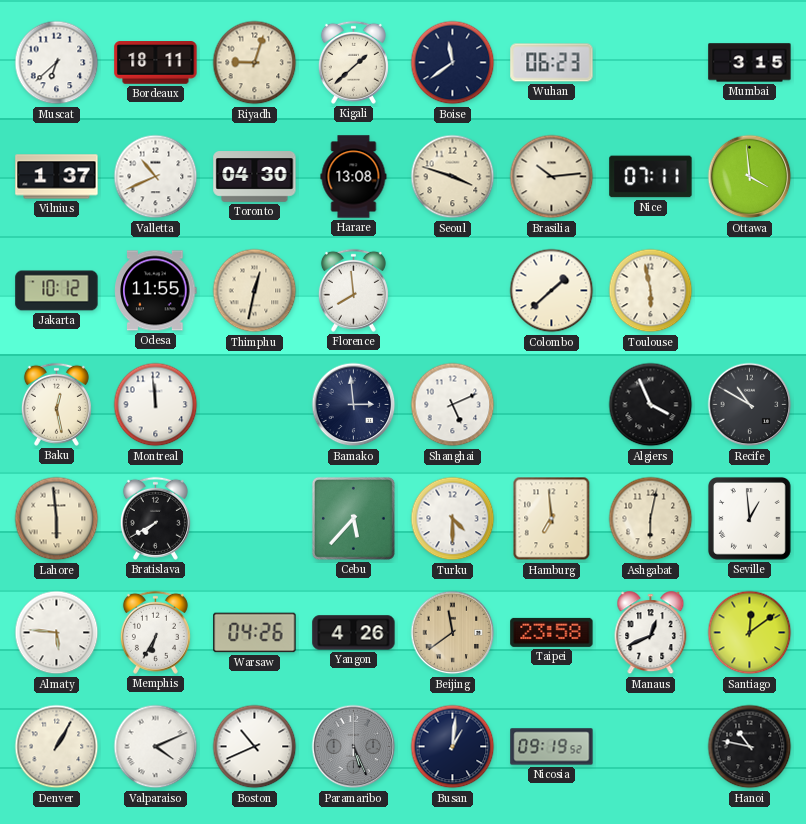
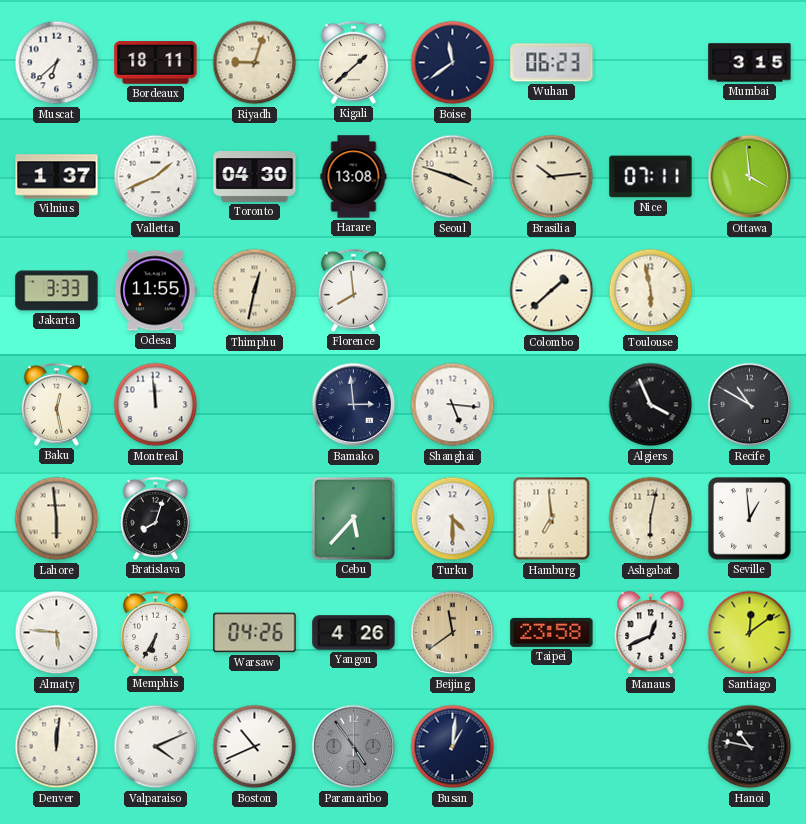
Valletta: 10:41 -> 1:41 (156, 177)
Jakarta: 10:12 -> 3:33 (57, 291)
Shanghai: 5:11 -> 5:16 (453, 405)
Bratislava: 7:40 -> 8:03 (155, 518)
Denver: 1:05 -> 12:01 (57, 747)
Paramaribo: 5:26 -> 4:54 (354, 747)
Nicosia: 09:19 -> none (552, 747)
